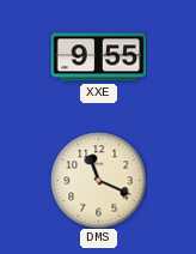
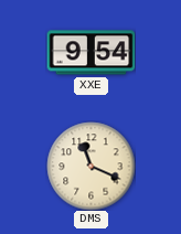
XXE: 9:55 -> 9:54 (91, 53)
